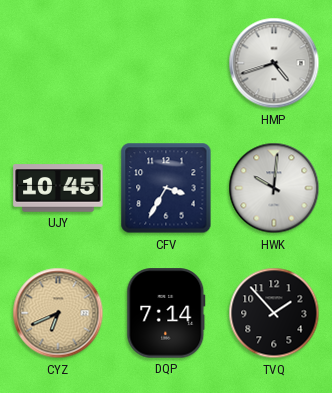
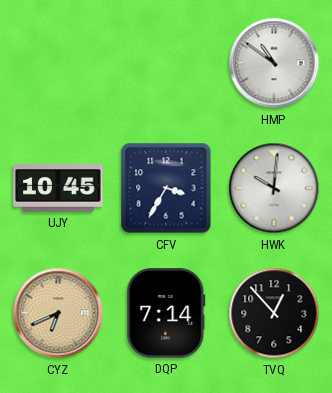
HMP: 4:42 -> 10:51 (274, 63)
TVQ: 1:53 -> 12:53 (274, 313)
